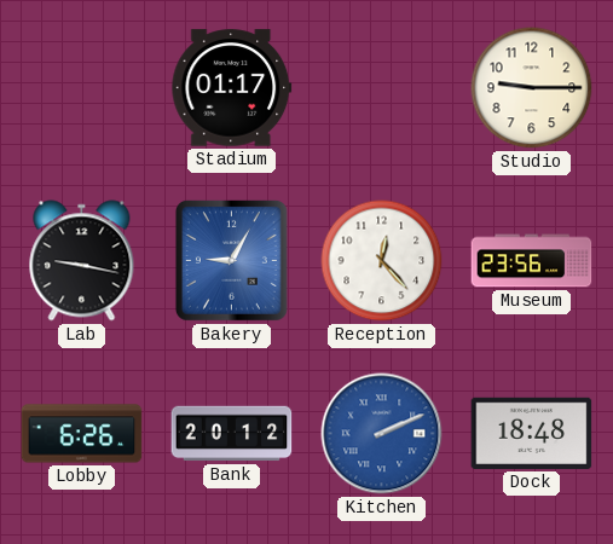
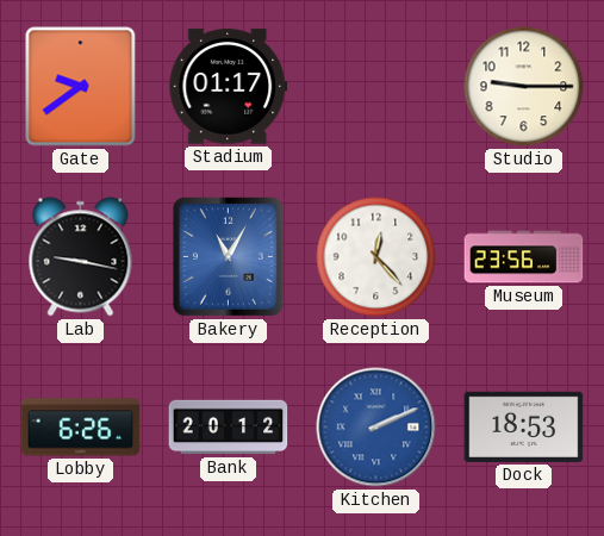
Gate: none -> 9:39 (81, 87)
Bakery: 9:05 -> 11:05 (228, 256)
Dock: 18:48 -> 18:53 (524, 426)
